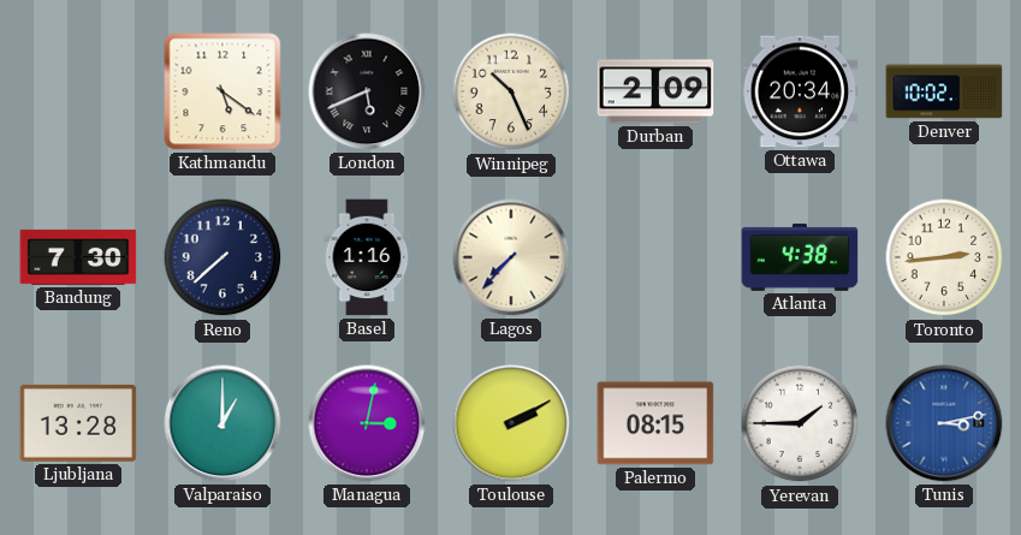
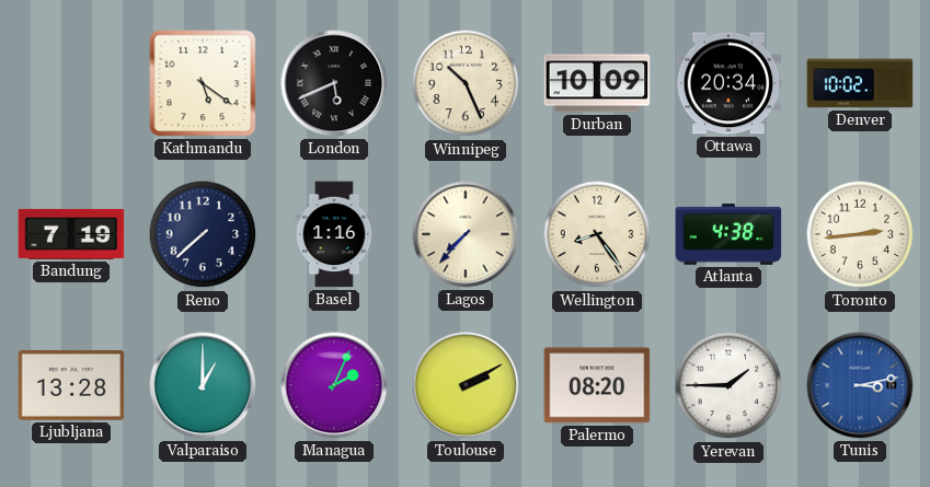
Durban: 2:09 -> 10:09 (597, 83)
Bandung: 7:30 -> 7:19 (71, 234)
Wellington: none -> 8:24 (597, 234)
Managua: 3:02 -> 2:04 (334, 385)
Palermo: 08:15 -> 08:20 (597, 385)
